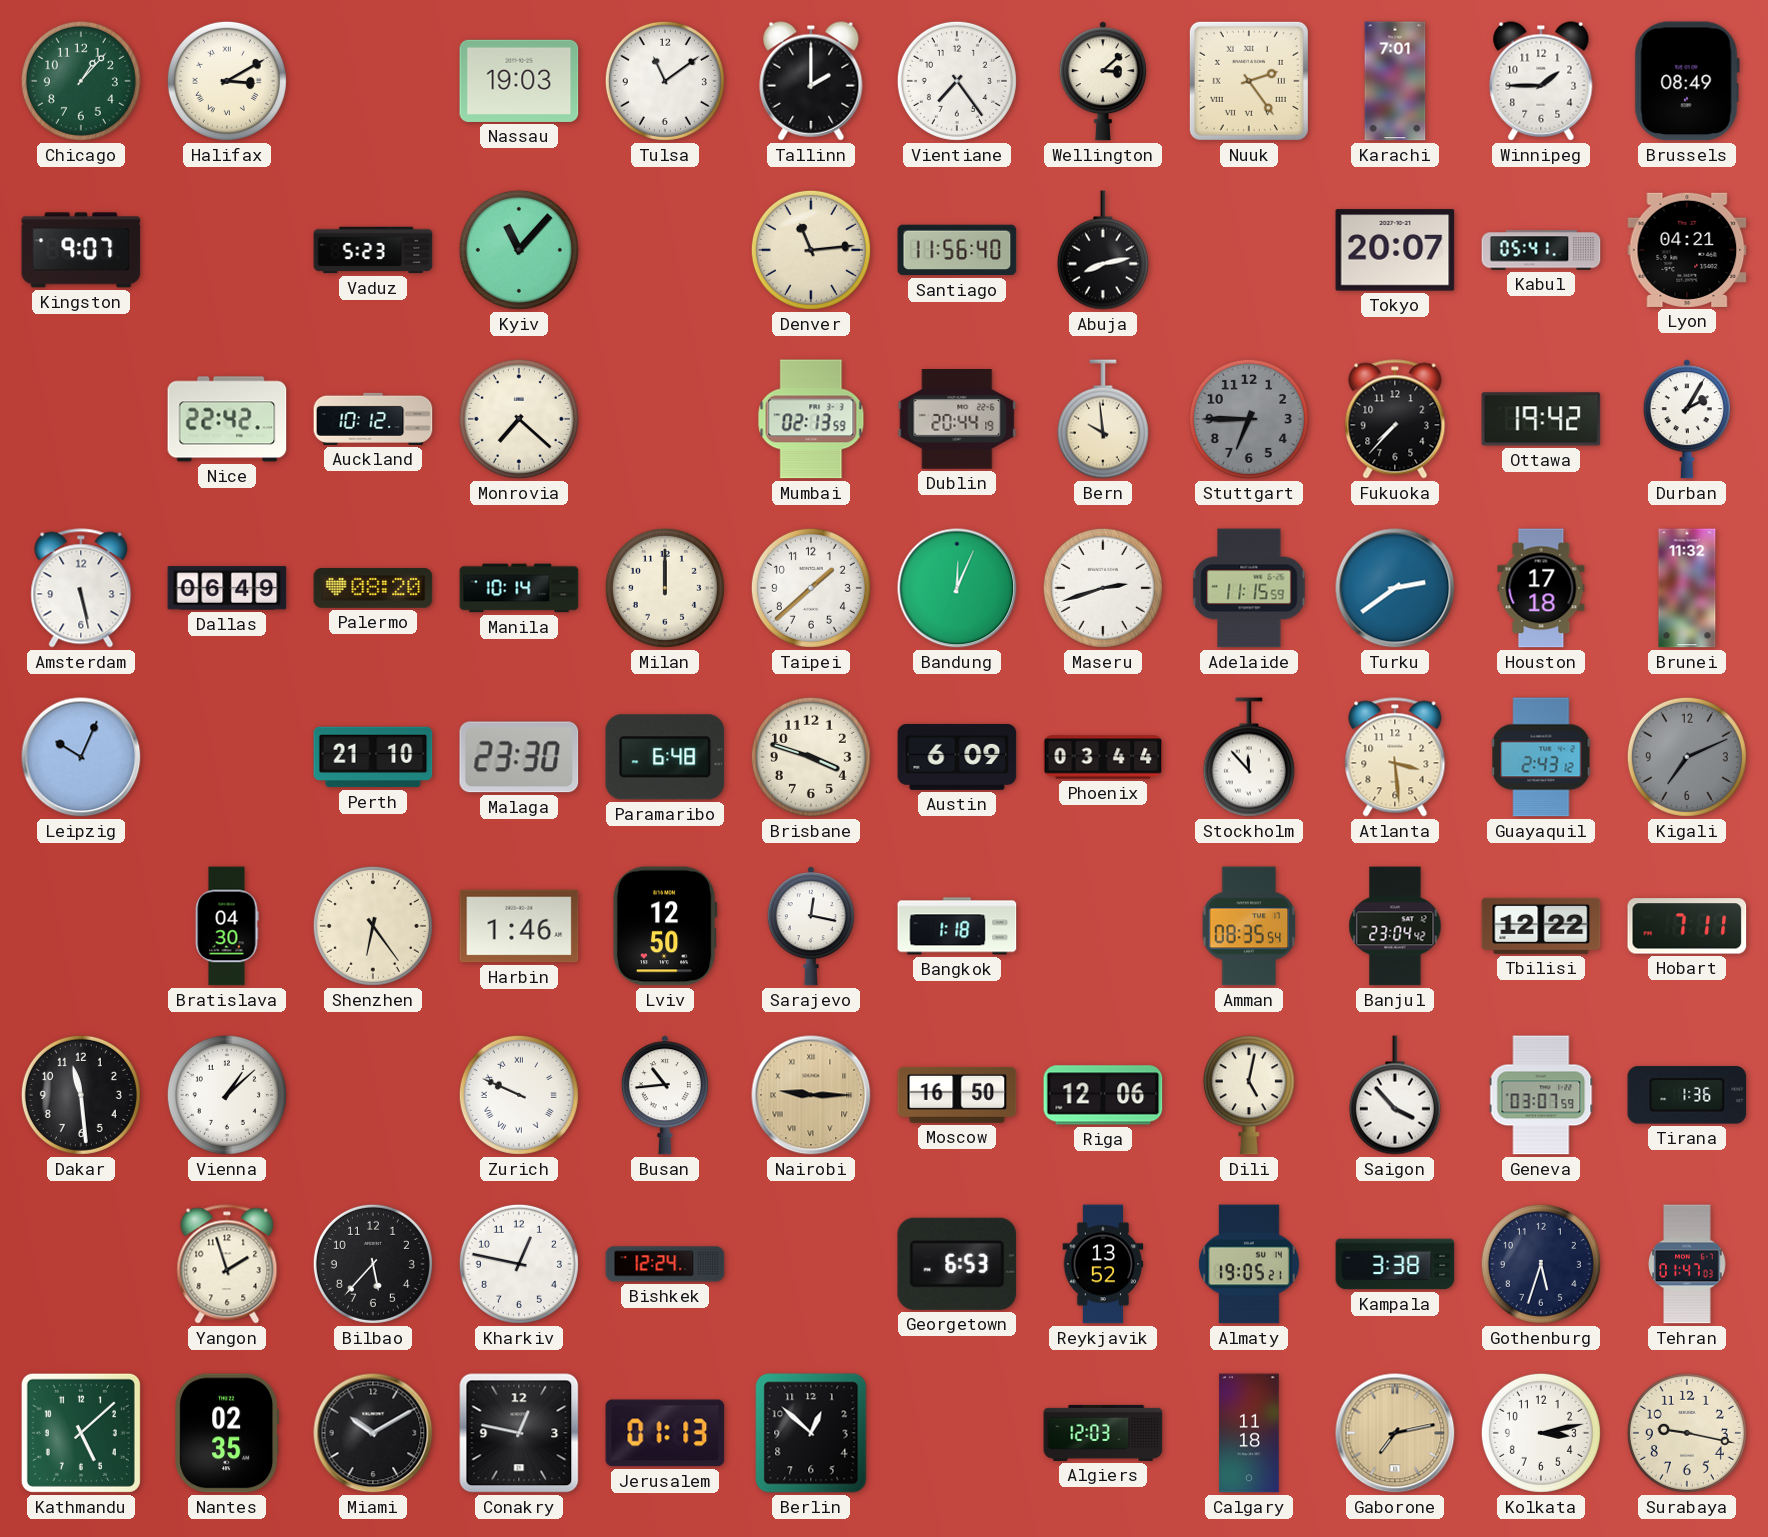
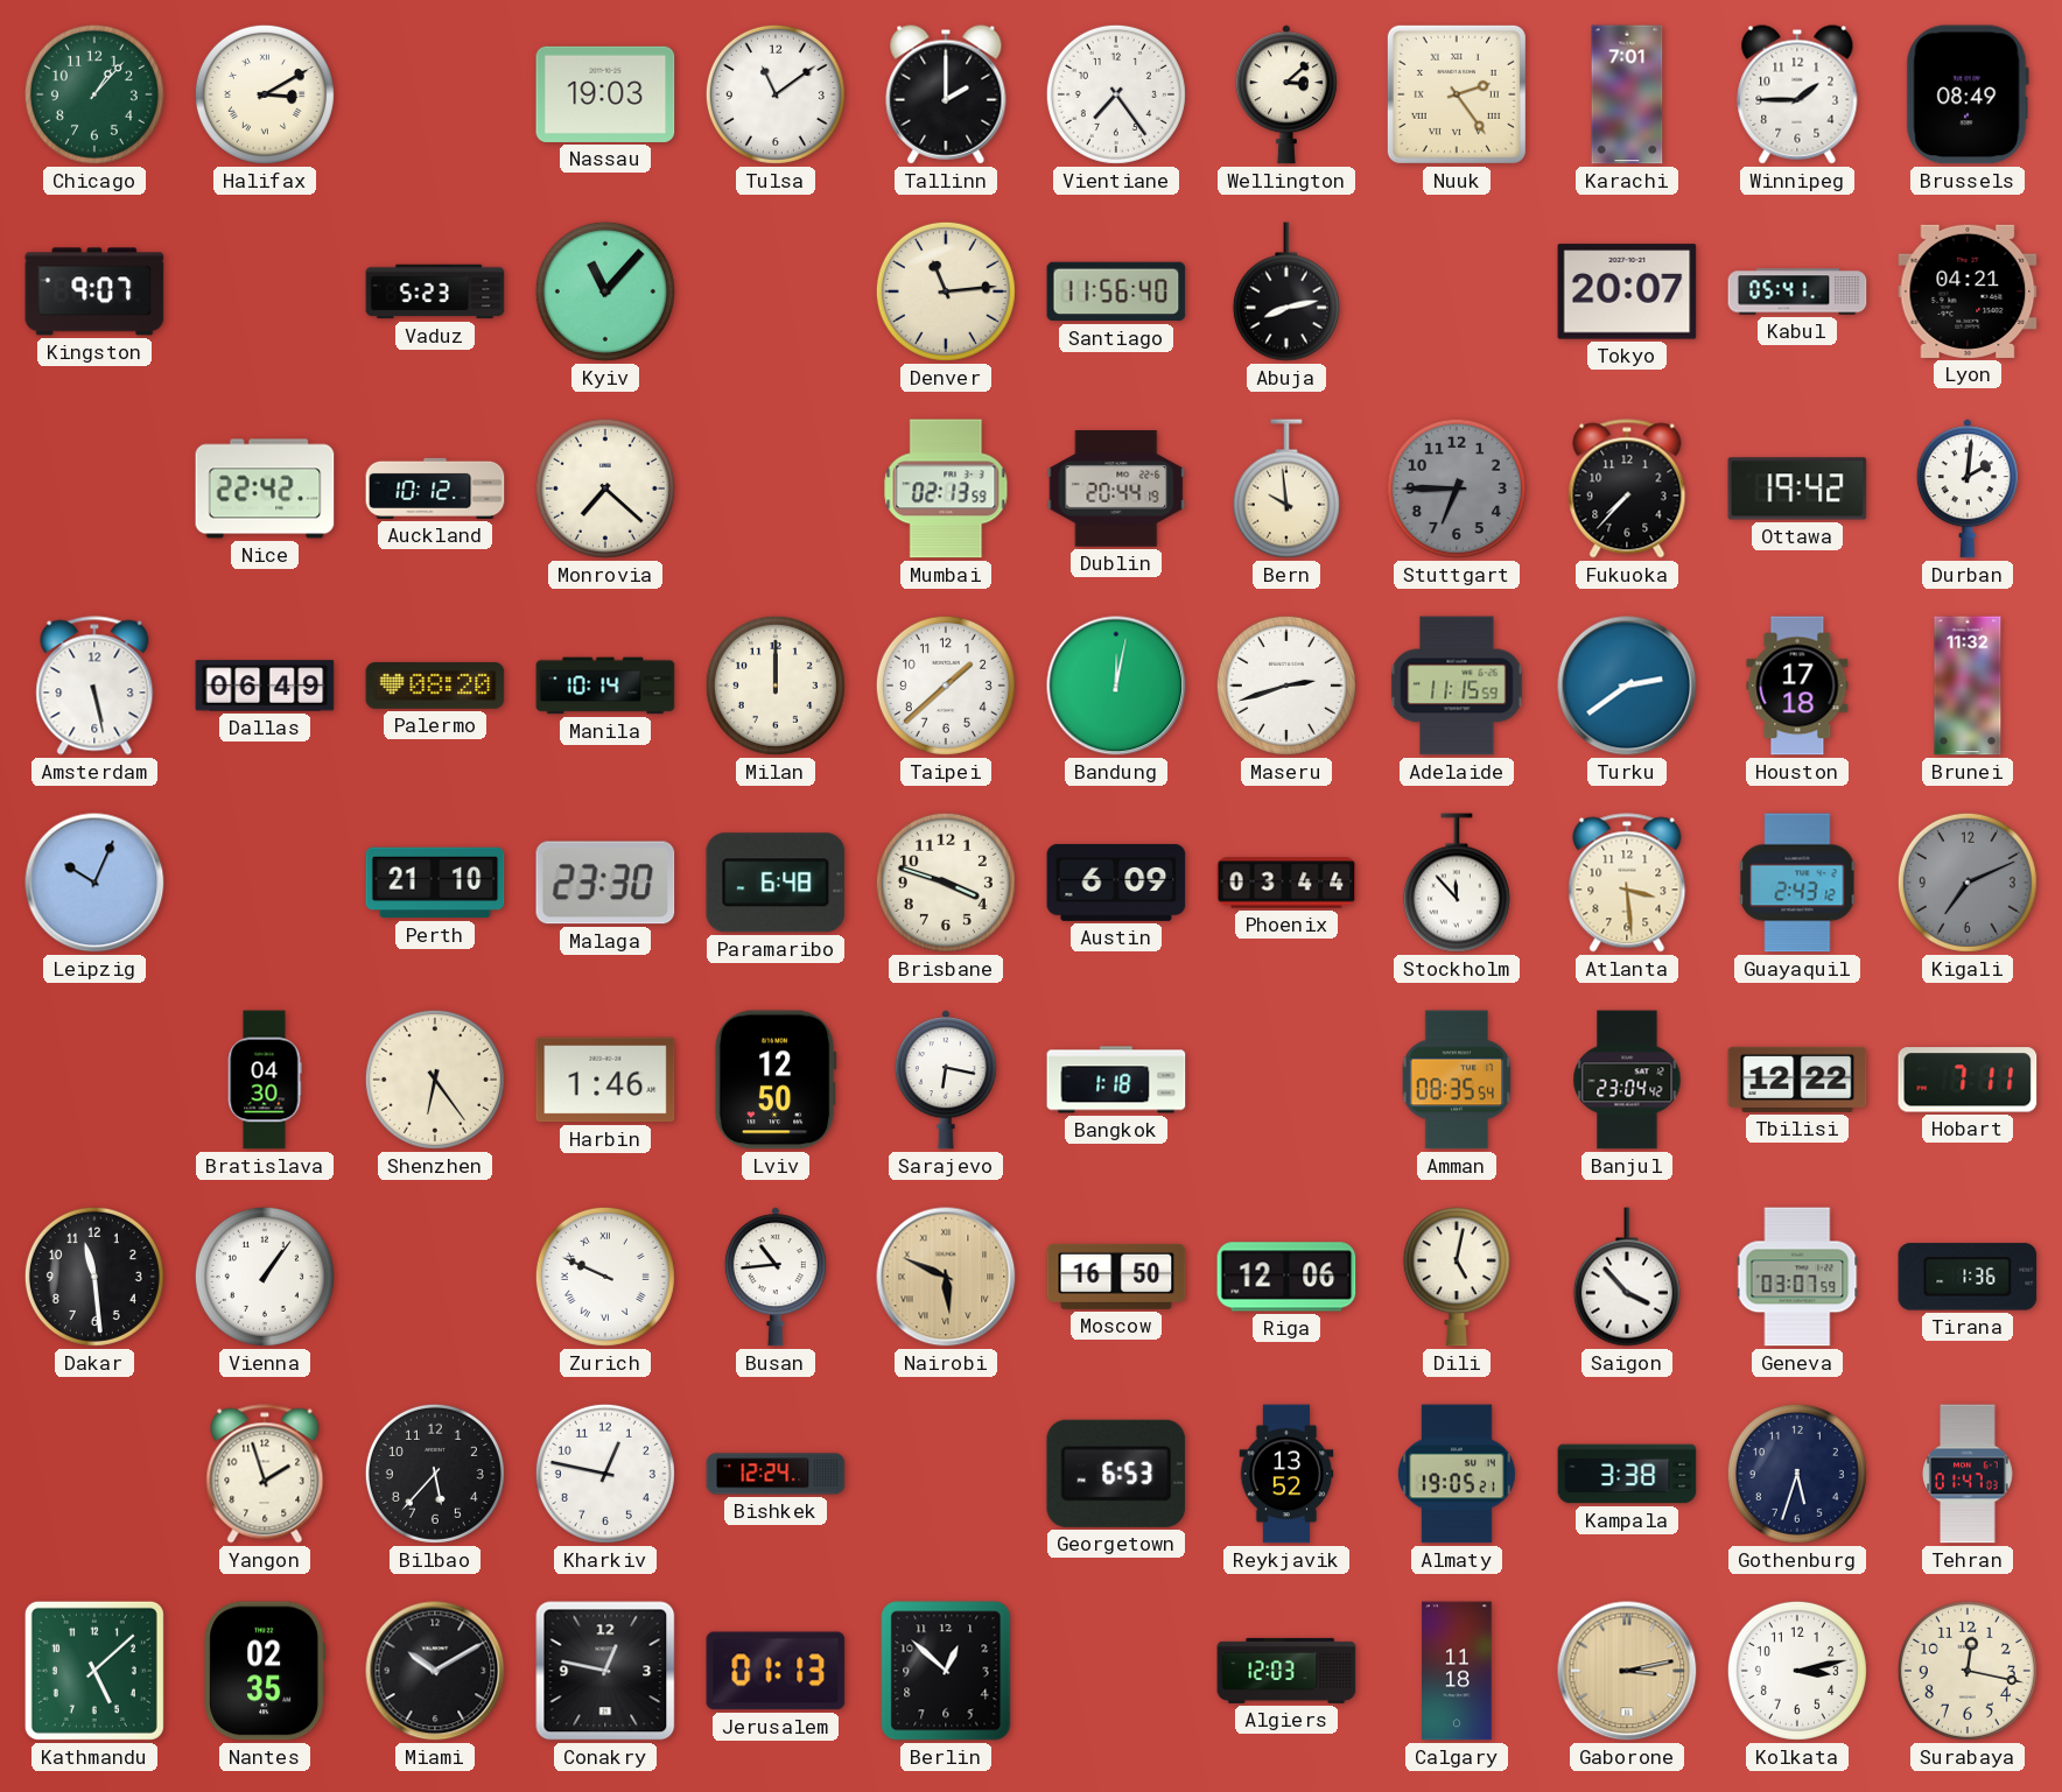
Durban: 2:05 -> 2:01 (1968, 489)
Bandung: 12:04 -> 12:02 (1116, 686)
Sarajevo: 12:17 -> 6:17 (946, 1080)
Vienna: 1:08 -> 1:06 (265, 1277)
Nairobi: 9:15 -> 5:49 (946, 1277)
Gaborone: 7:13 -> 3:13 (1627, 1671)
Surabaya: 9:17 -> 12:17 (1968, 1671)
